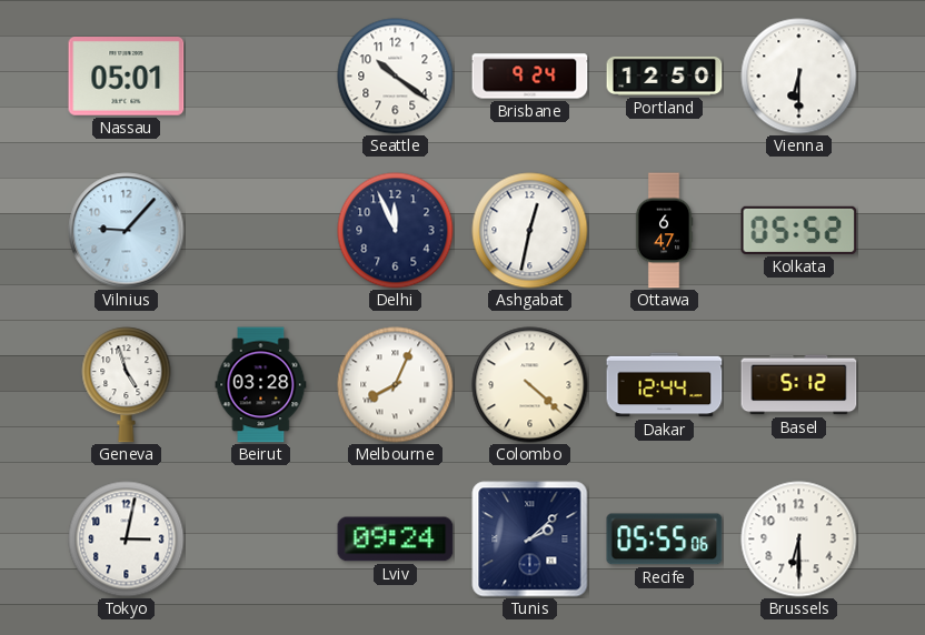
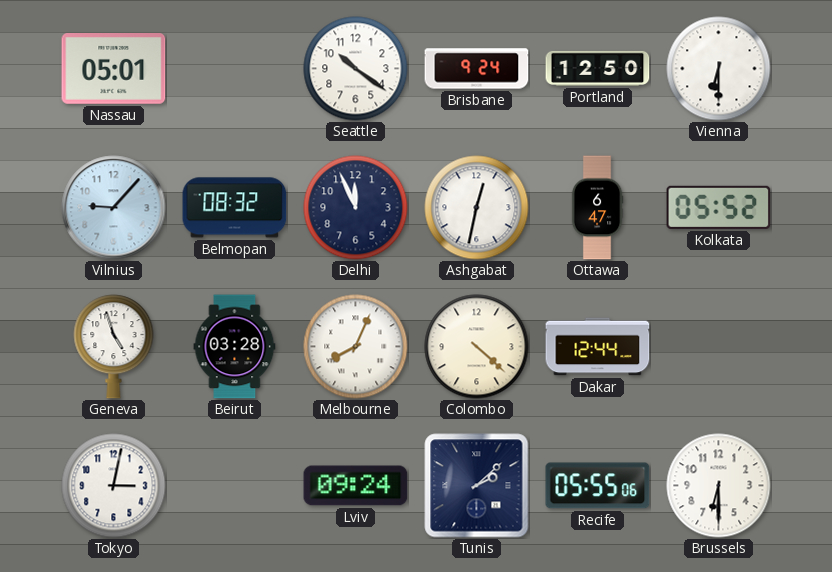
Belmopan: none -> 08:32 (235, 208)
Basel: 5:12 -> none (799, 385)
